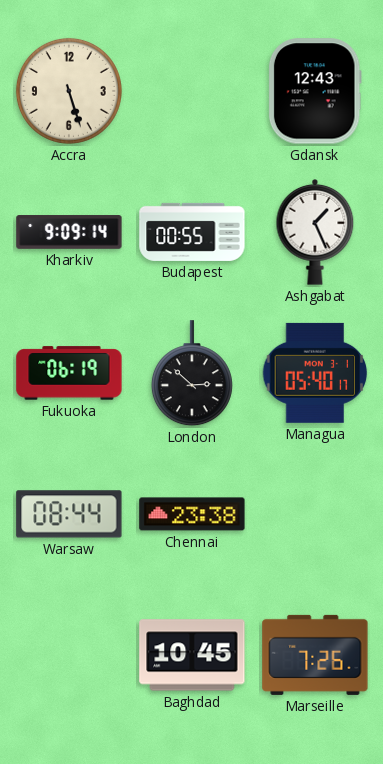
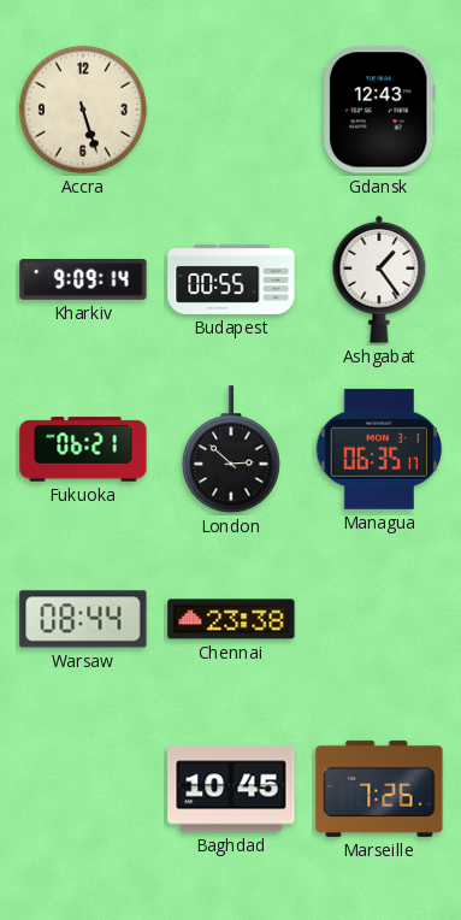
Ashgabat: 1:26 -> 1:24 (379, 279)
Fukuoka: 06:19 -> 06:21 (83, 449)
Managua: 05:40 -> 06:35 (379, 449)
